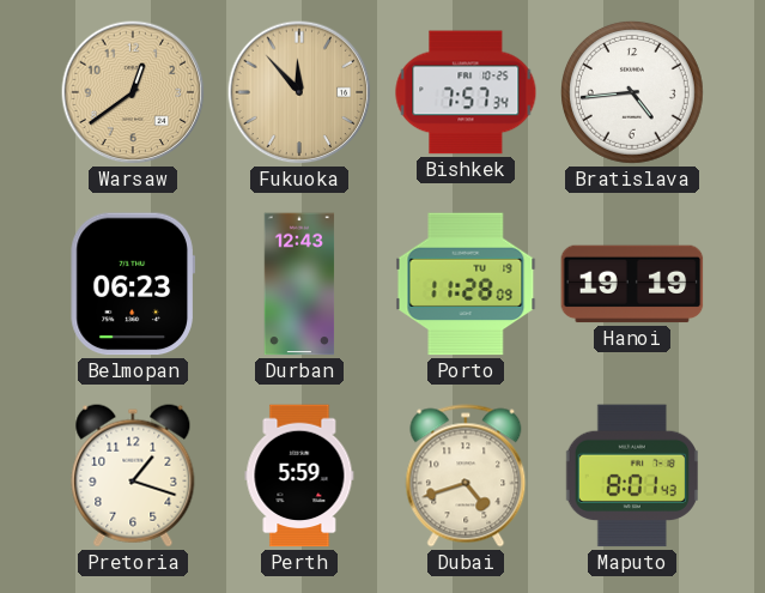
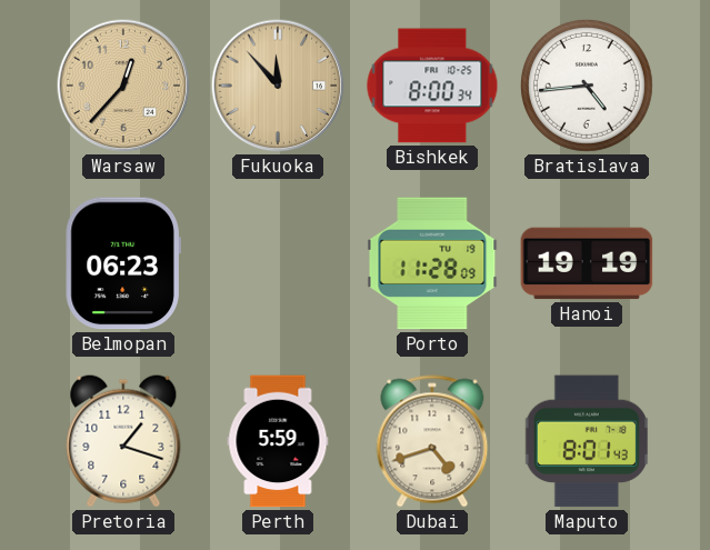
Warsaw: 12:39 -> 12:37 (123, 86)
Bishkek: 7:57 -> 8:00 (432, 86)
Durban: 12:43 -> none (299, 284)
